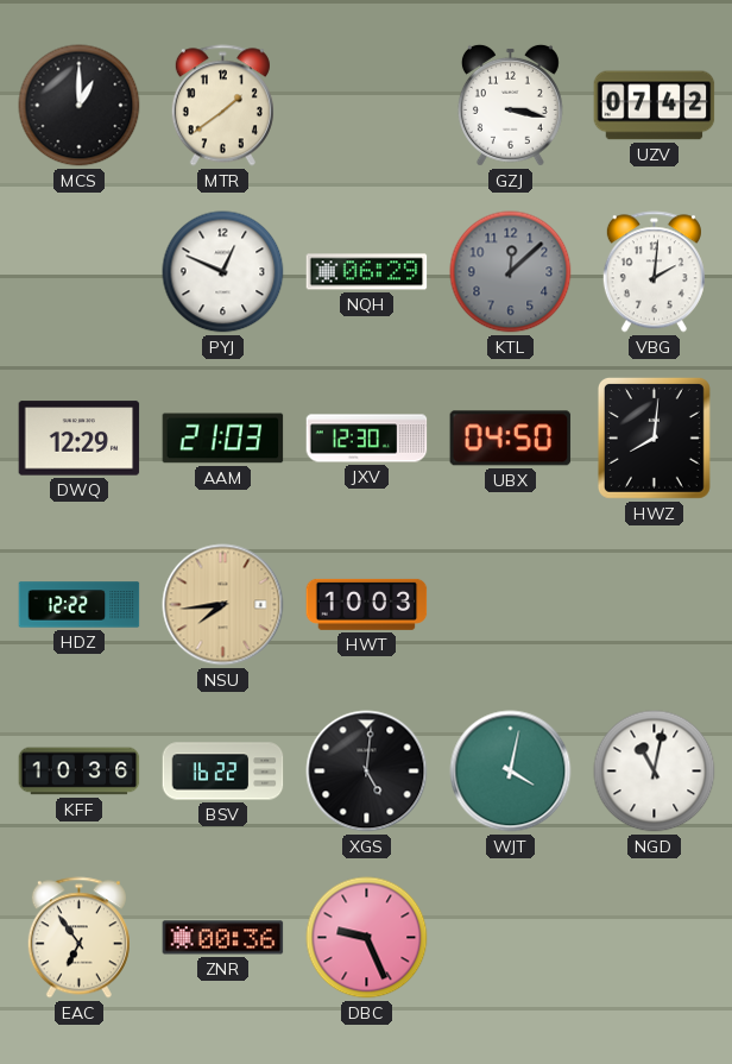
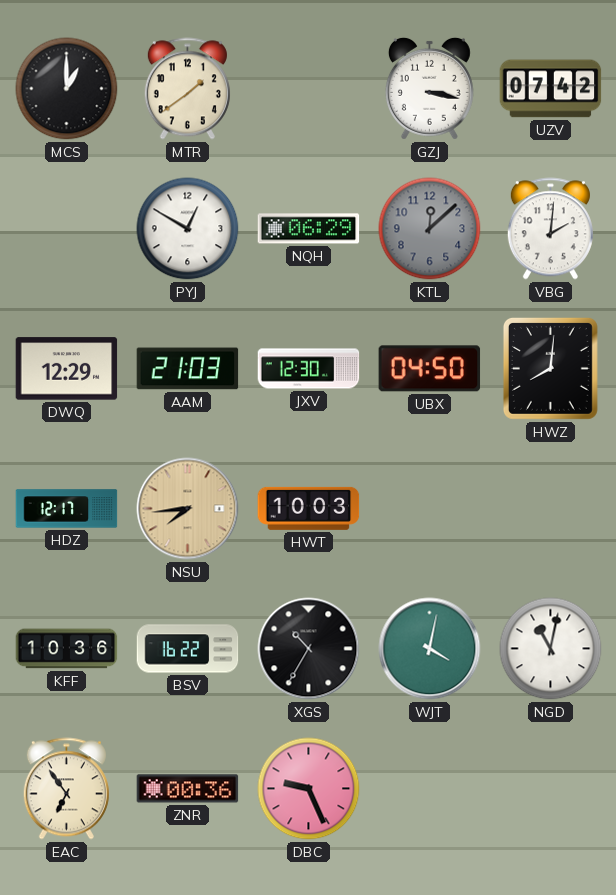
PYJ: 12:49 -> 12:50 (188, 229)
HDZ: 12:22 -> 12:17 (67, 509)
XGS: 5:01 -> 10:35 (309, 649)
